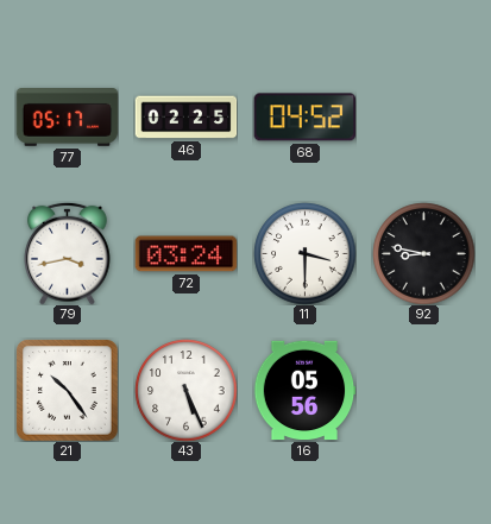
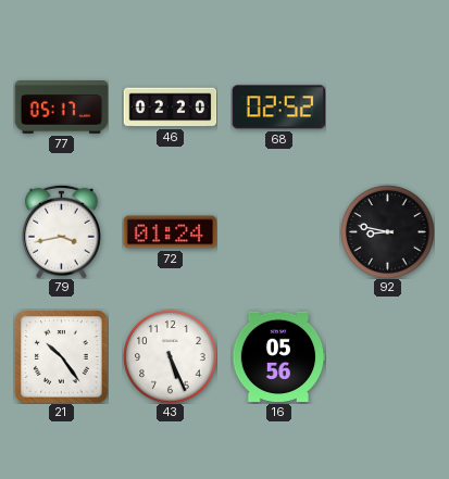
46: 02:25 -> 02:20 (170, 108)
68: 04:52 -> 02:52 (278, 108)
72: 03:24 -> 01:24 (170, 232)
11: 3:30 -> none (304, 253)
